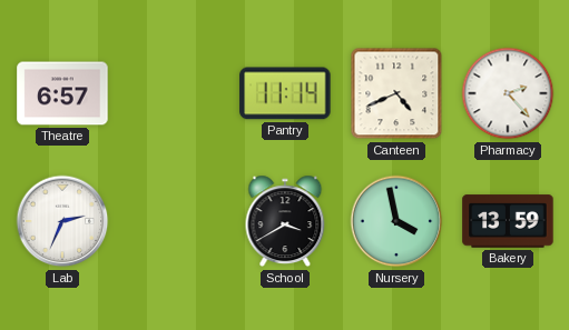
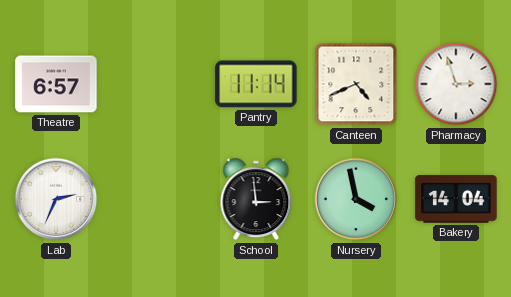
Pharmacy: 2:23 -> 2:57 (456, 84)
School: 3:40 -> 2:59 (256, 199)
Bakery: 13:59 -> 14:04 (456, 199)
